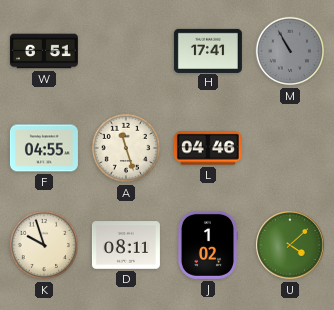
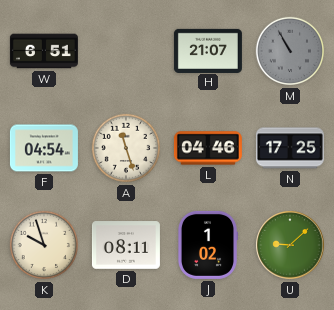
H: 17:41 -> 21:07 (208, 50)
F: 04:55 -> 04:54 (44, 148)
N: none -> 17:25 (290, 148)
U: 4:08 -> 9:08 (290, 245)
